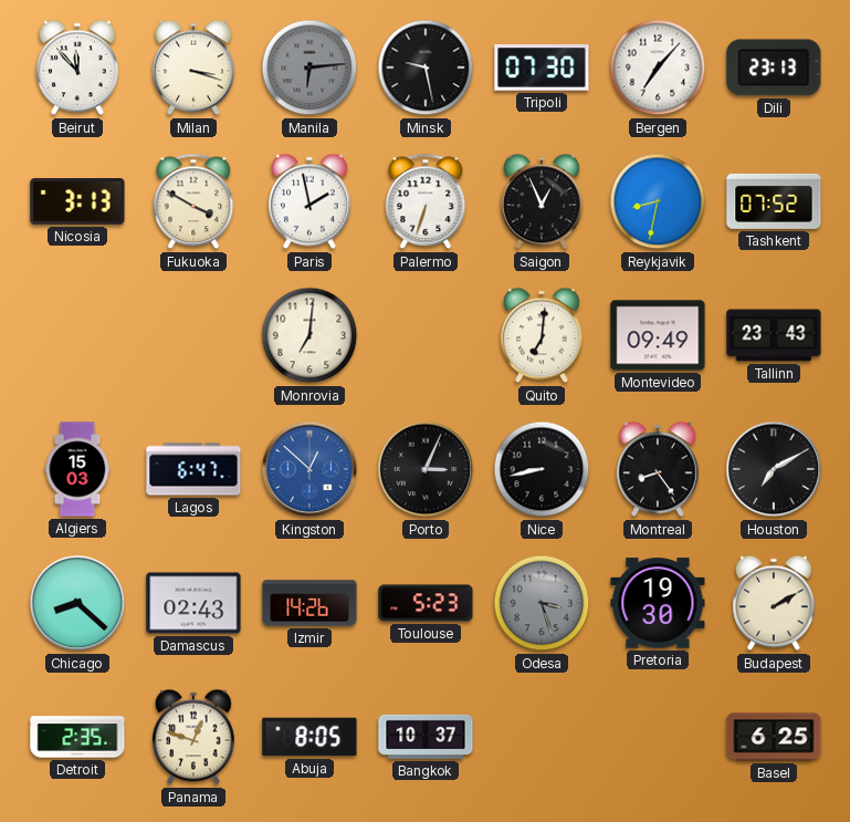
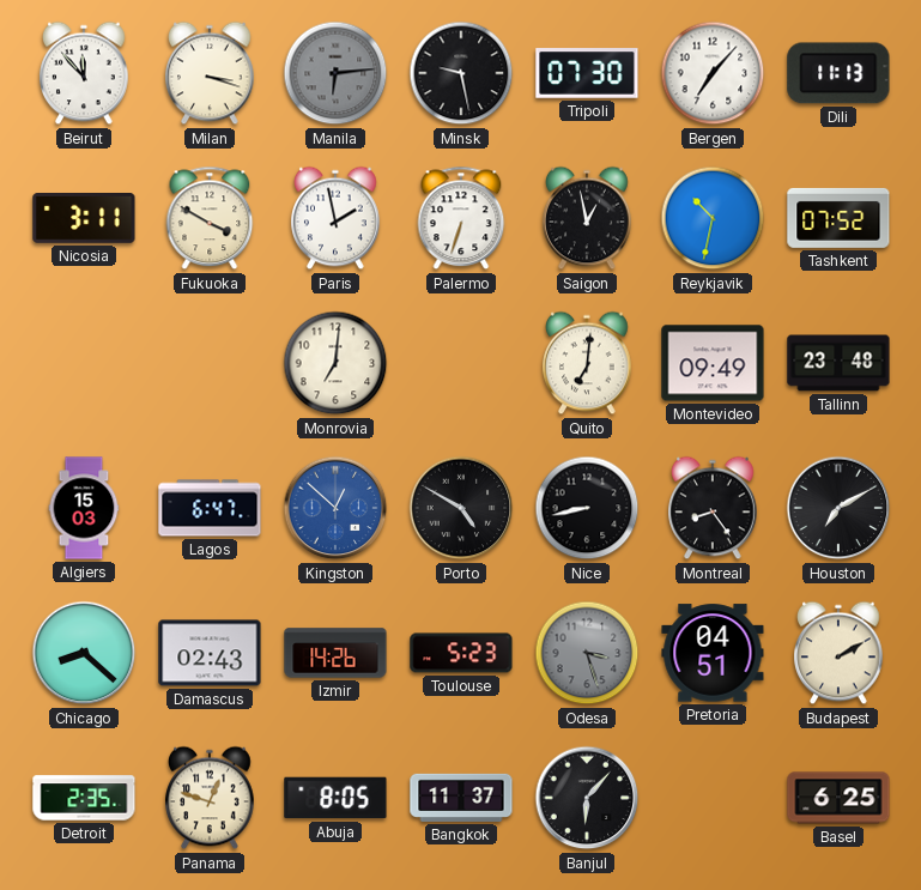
Dili: 23:13 -> 11:13 (838, 73)
Nicosia: 3:13 -> 3:11 (84, 219)
Saigon: 12:56 -> 12:58 (587, 218)
Reykjavik: 8:32 -> 10:32 (713, 218)
Tallinn: 23:43 -> 23:48 (838, 363)
Porto: 3:04 -> 4:50 (461, 508)
Pretoria: 19:30 -> 04:51 (713, 653)
Bangkok: 10:37 -> 11:37 (461, 798)
Banjul: none -> 6:07 (587, 798)
